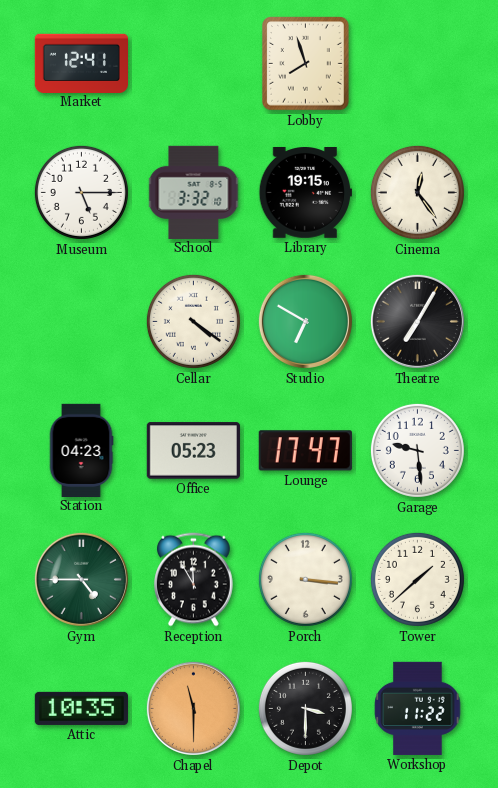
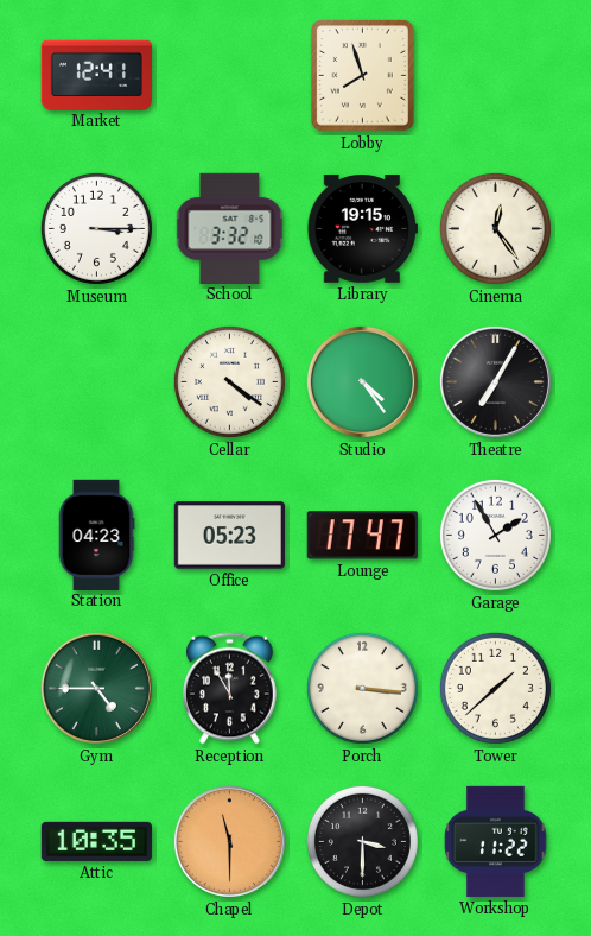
Museum: 5:15 -> 3:15 (96, 228)
Studio: 6:50 -> 4:24 (362, 381)
Garage: 9:29 -> 1:55 (495, 535)
